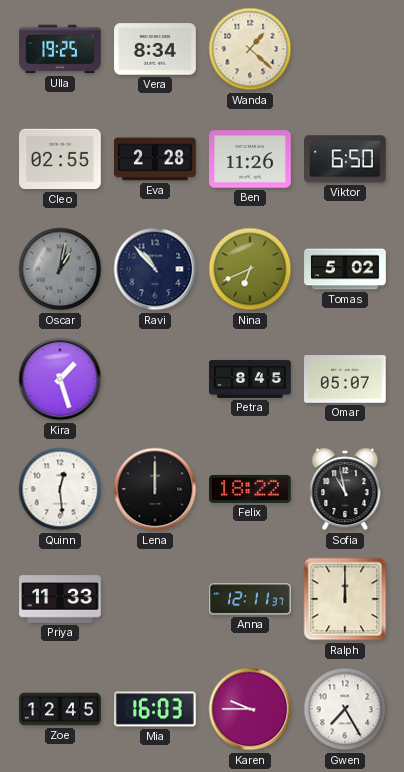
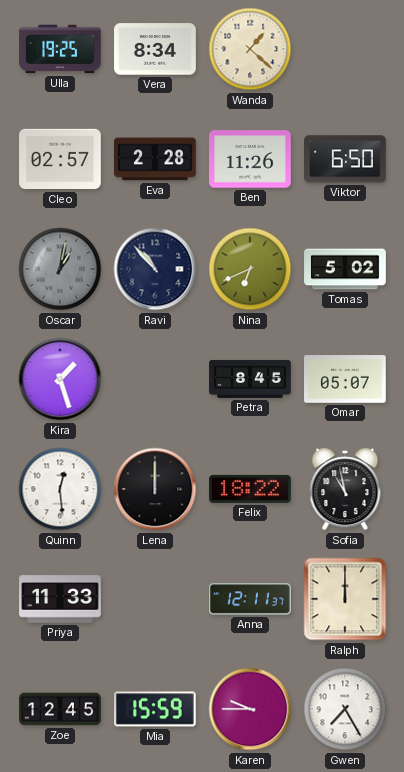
Cleo: 02:55 -> 02:57 (60, 159)
Mia: 16:03 -> 15:59 (156, 709)
